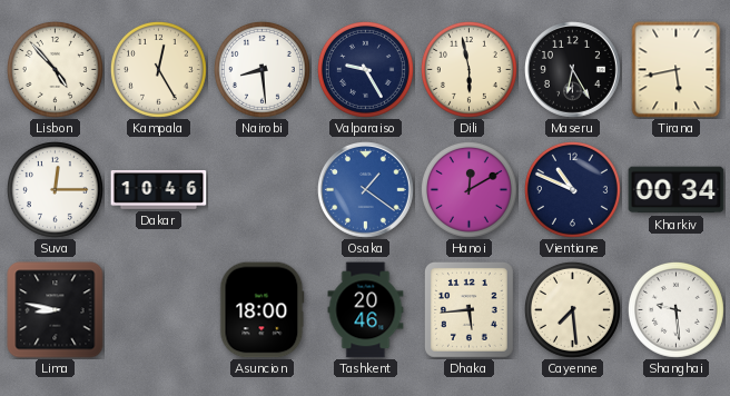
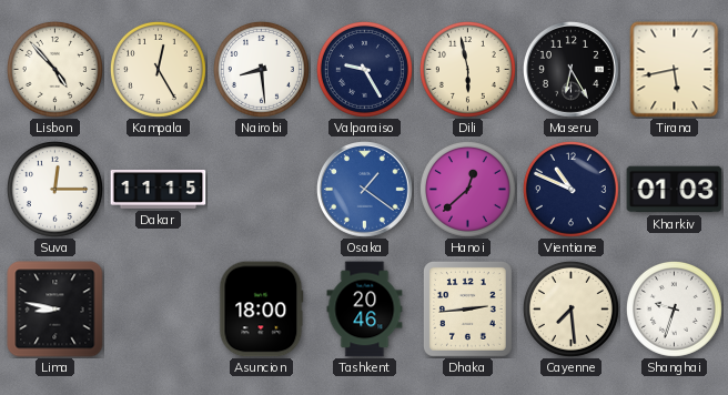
Dakar: 10:46 -> 11:15 (159, 189)
Hanoi: 12:10 -> 12:38 (467, 189)
Kharkiv: 00:34 -> 01:03 (675, 190)
Dhaka: 5:44 -> 2:44 (467, 308)
Shanghai: 9:29 -> 9:33 (674, 308)
